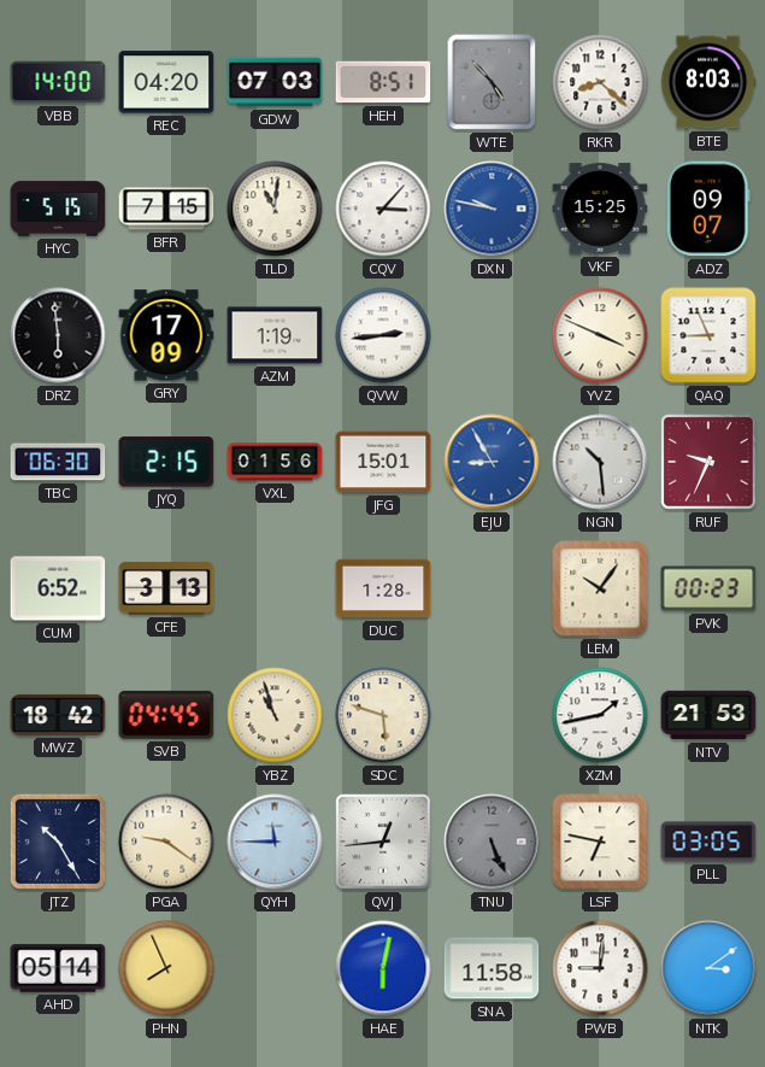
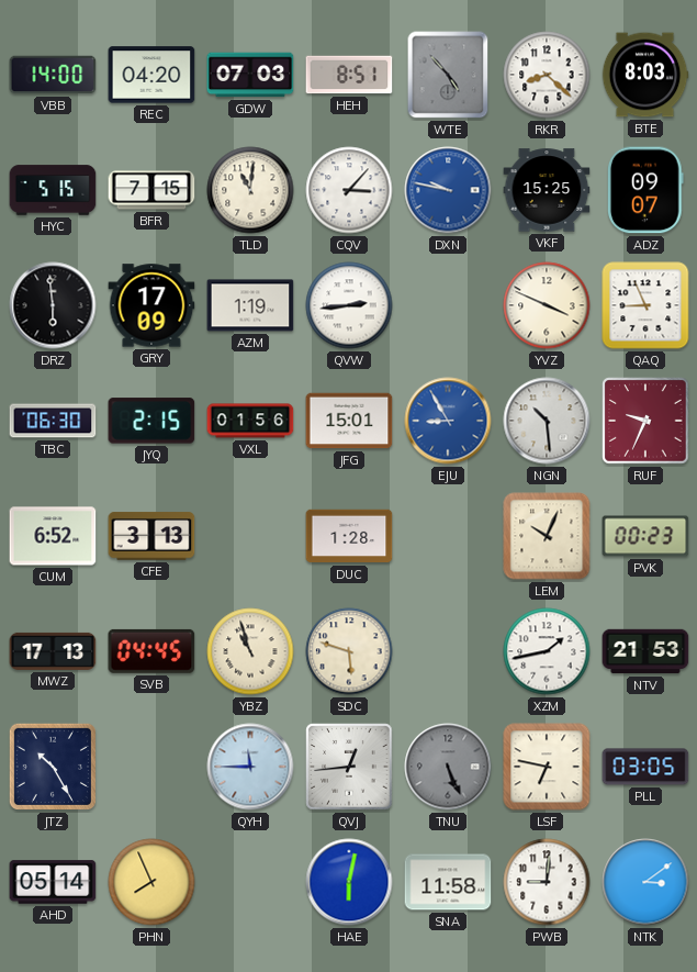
LEM: 10:06 -> 10:04 (547, 536)
MWZ: 18:42 -> 17:13 (53, 651)
PGA: 9:21 -> none (166, 842)
